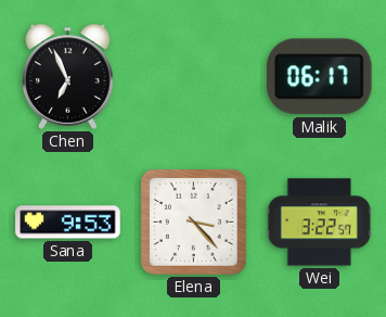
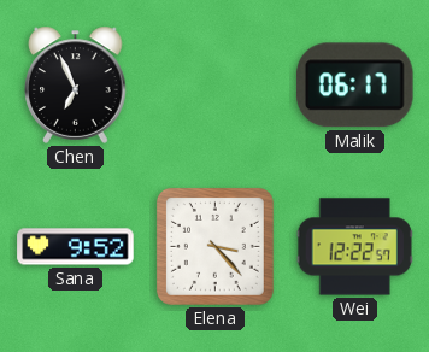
Sana: 9:53 -> 9:52 (76, 247)
Wei: 3:22 -> 12:22 (354, 247)
